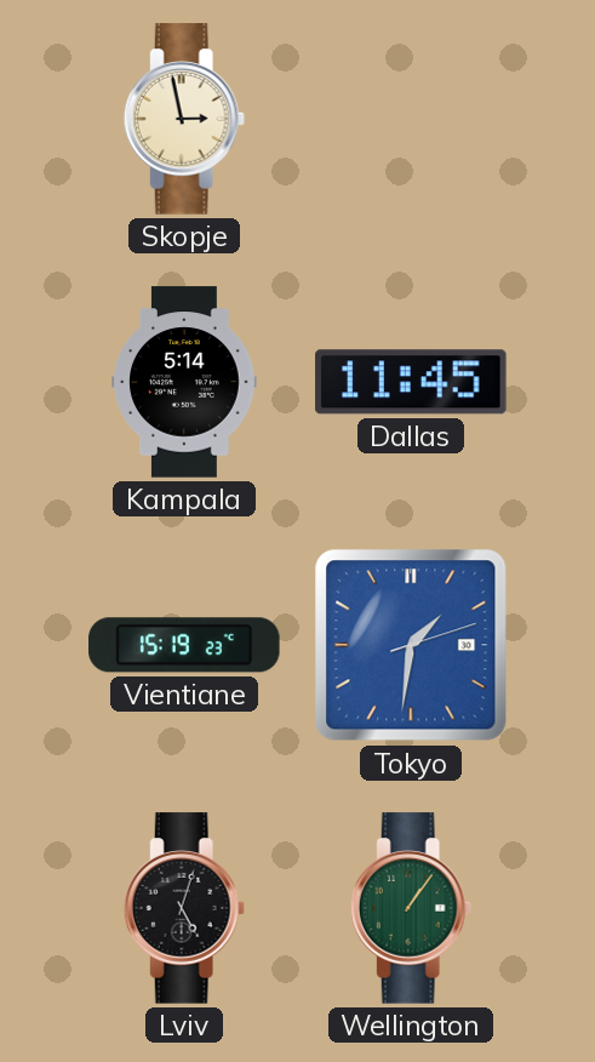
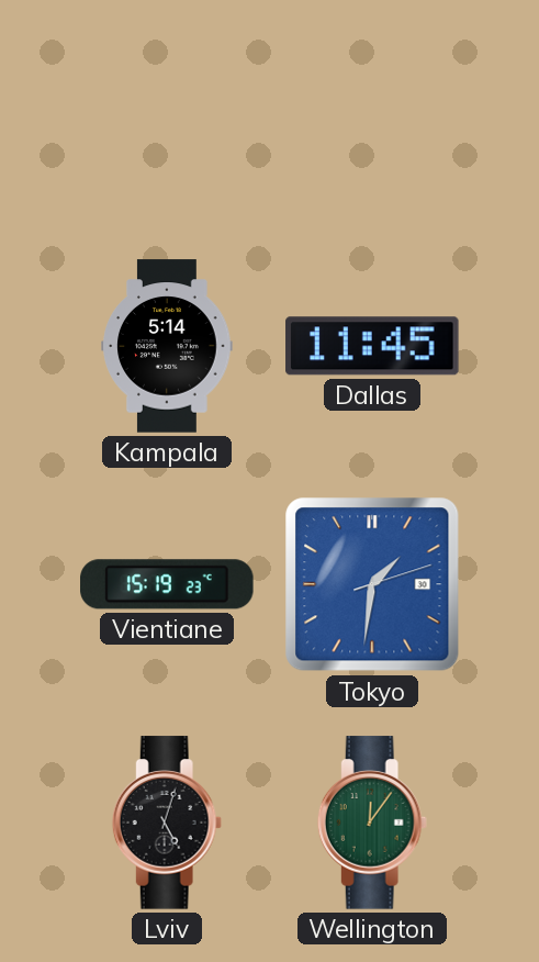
Skopje: 2:58 -> none (184, 119)
Wellington: 1:06 -> 12:06 (372, 823)
